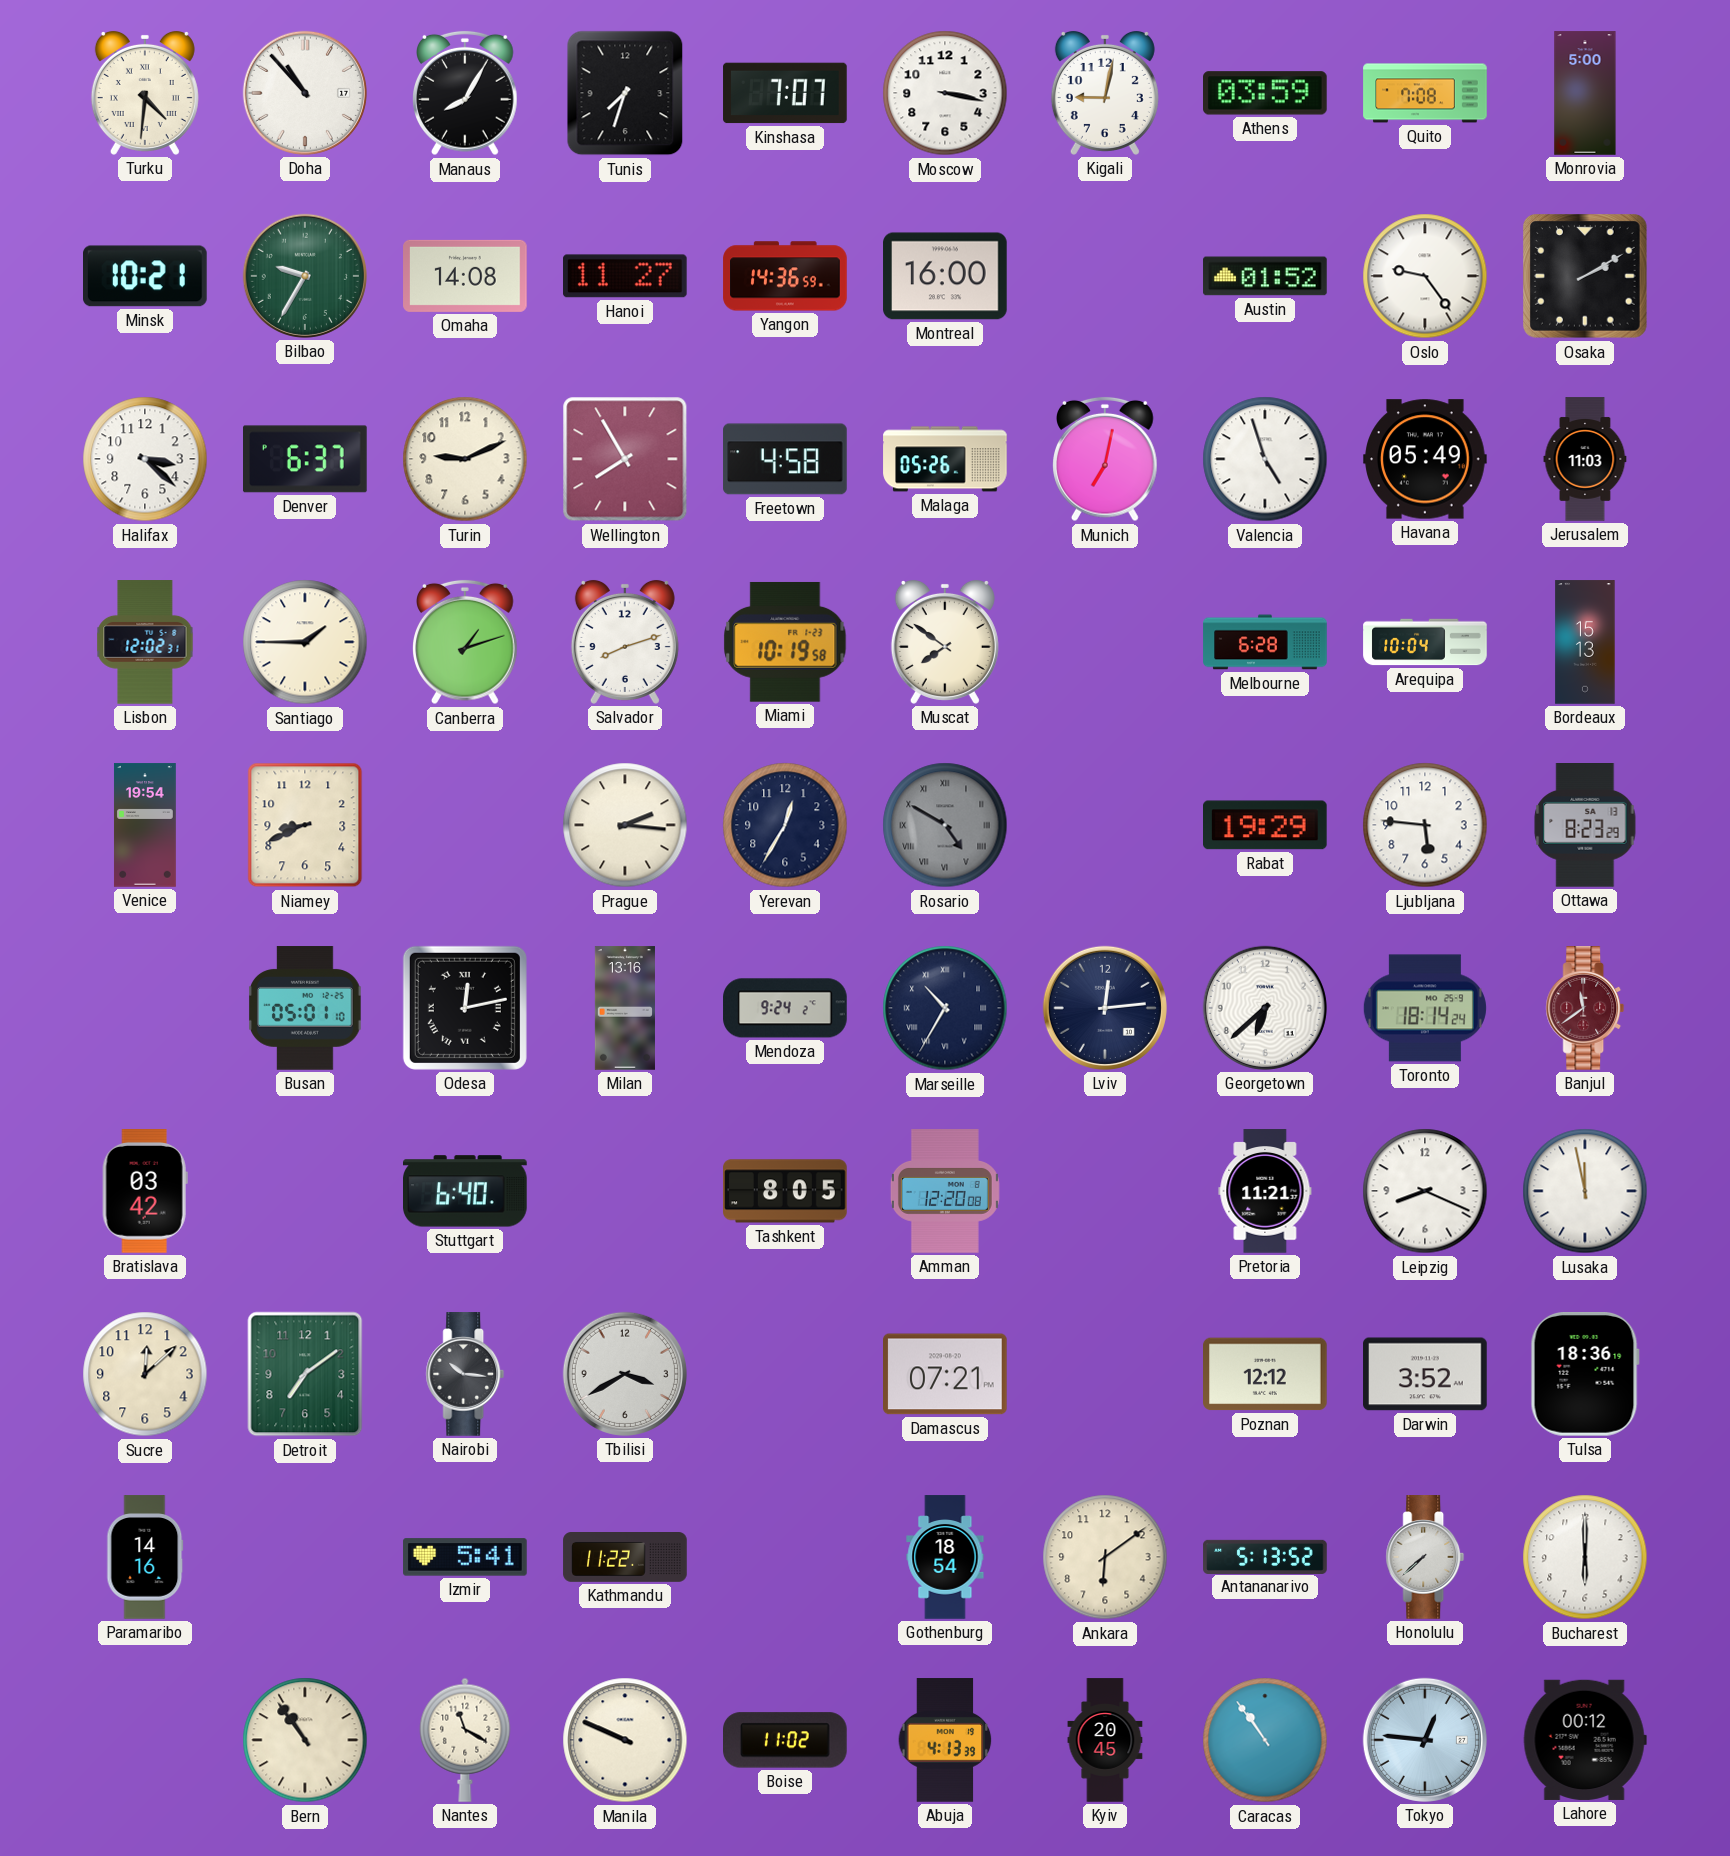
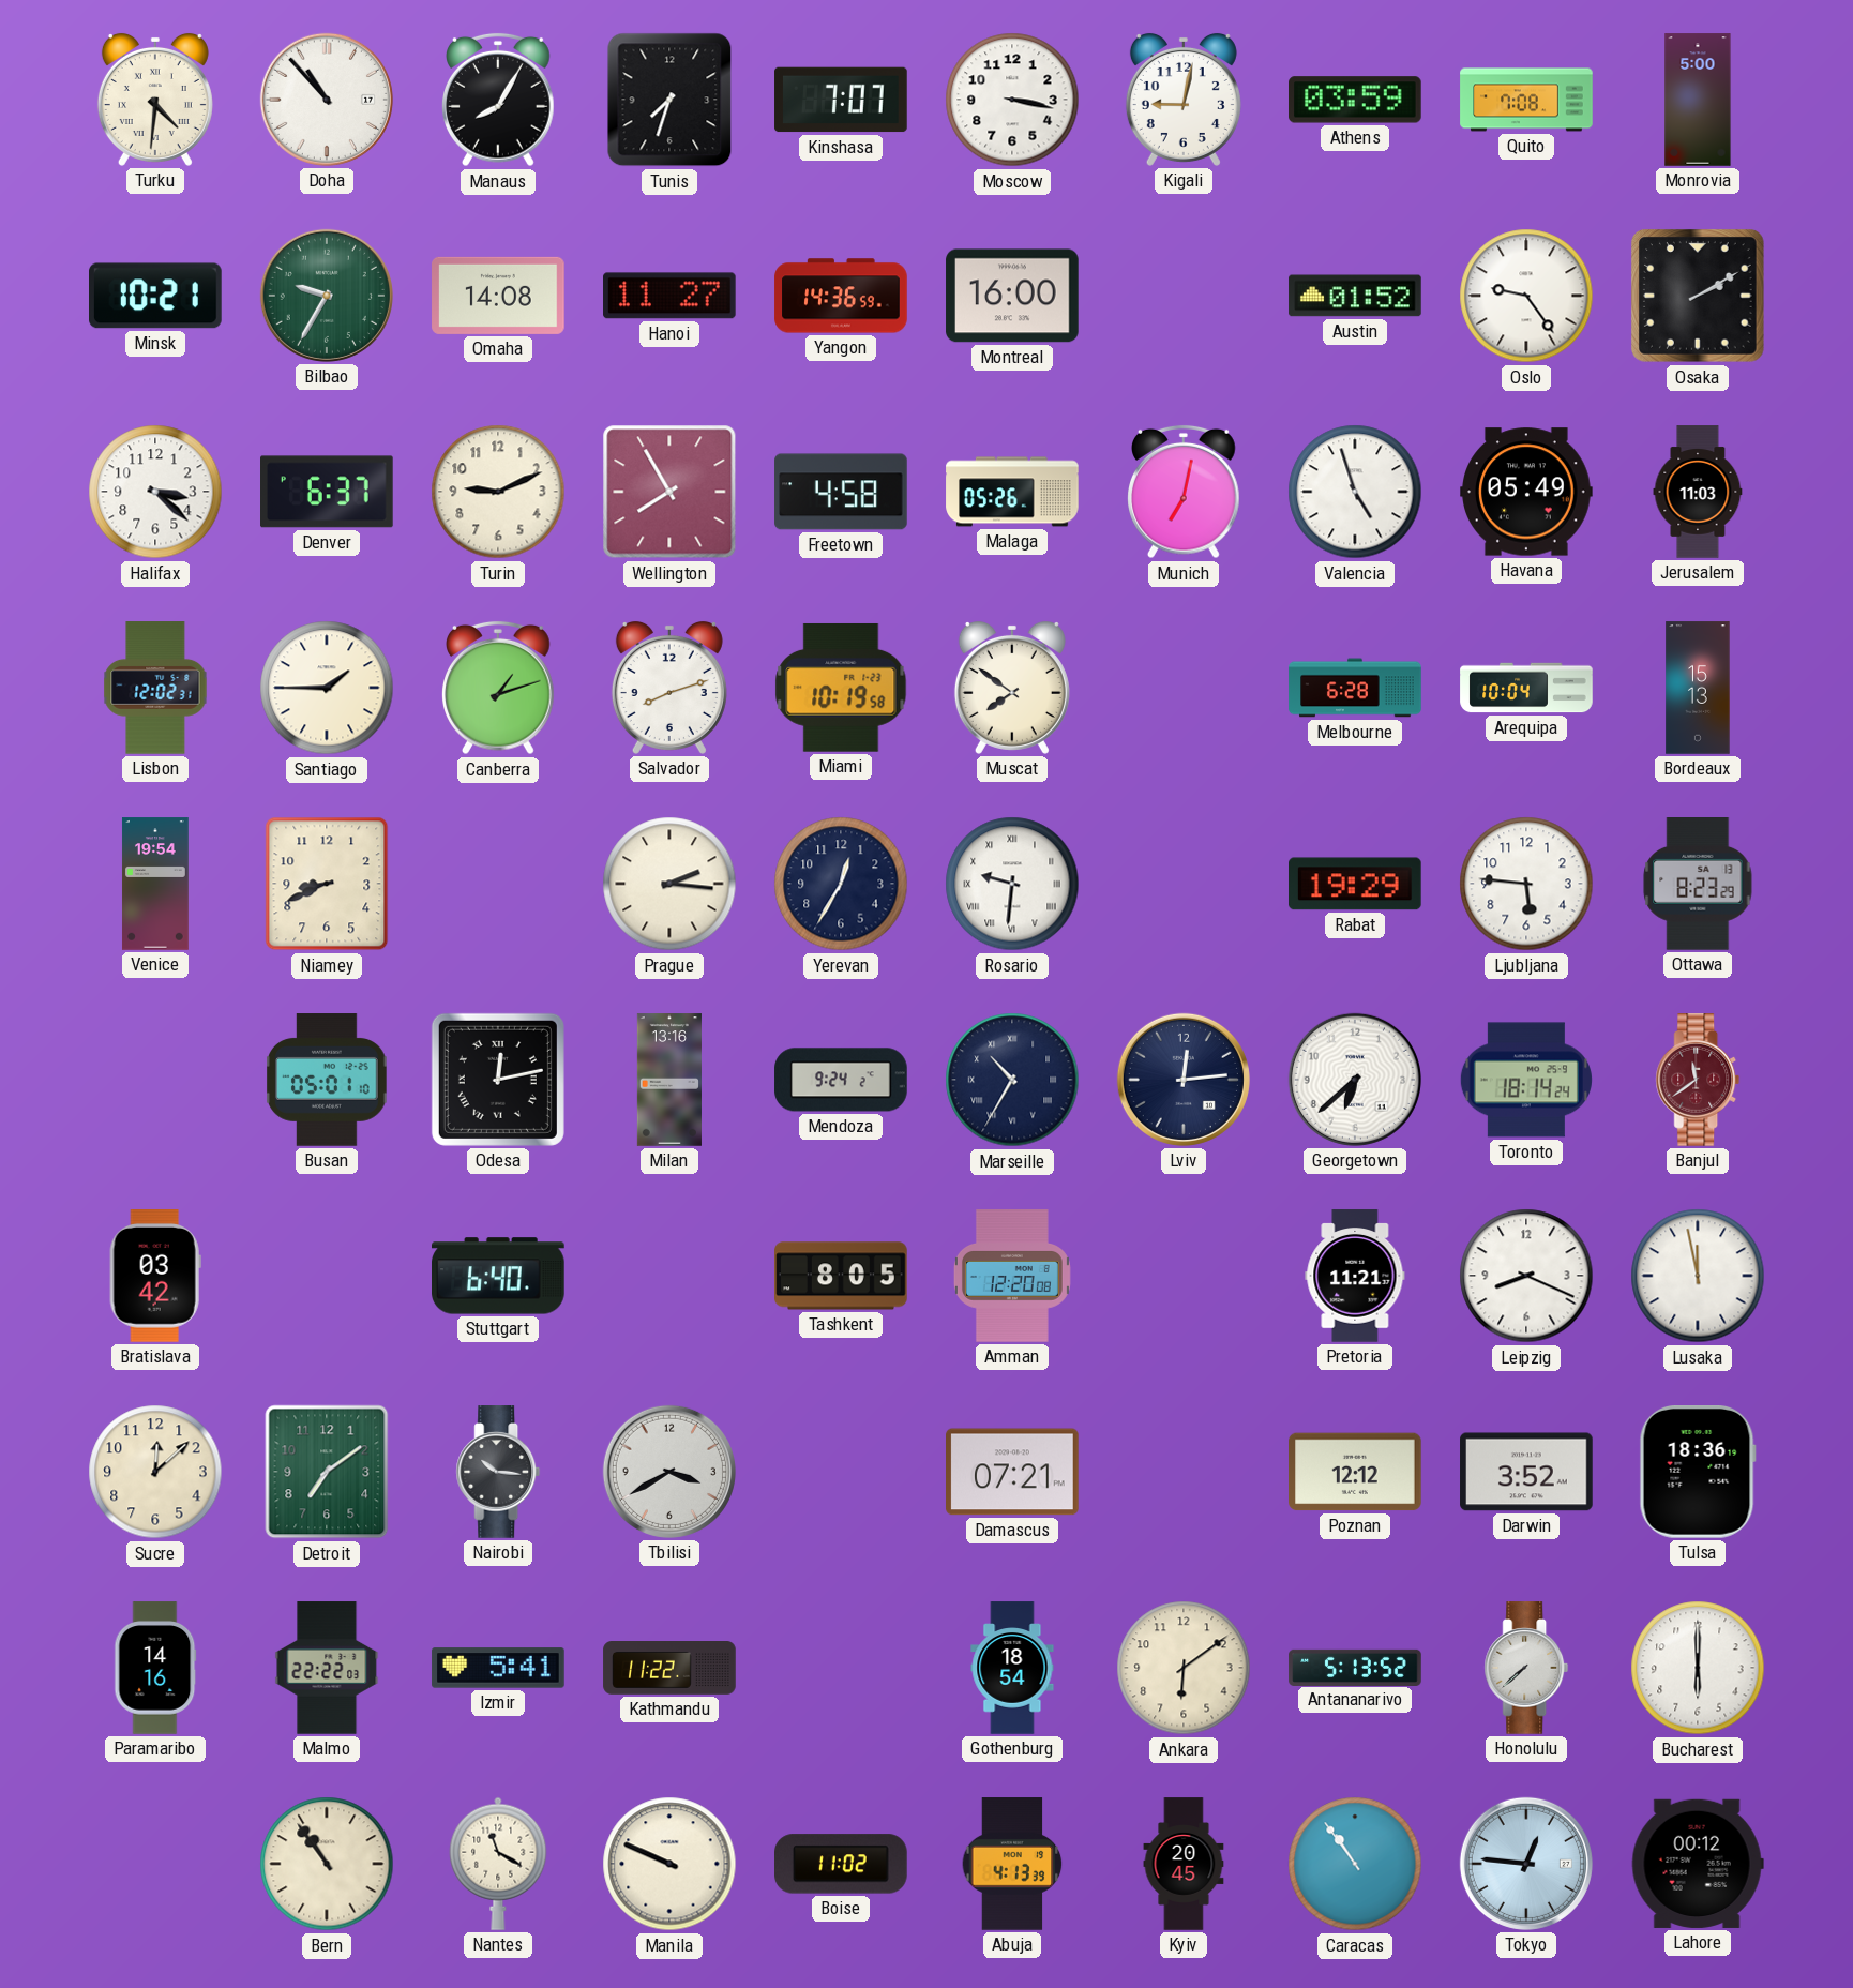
Rosario: 4:50 -> 9:31 (1012, 884)
Rosario dial: grey -> white (1012, 884)
Malmo: none -> 22:22 (327, 1668)
